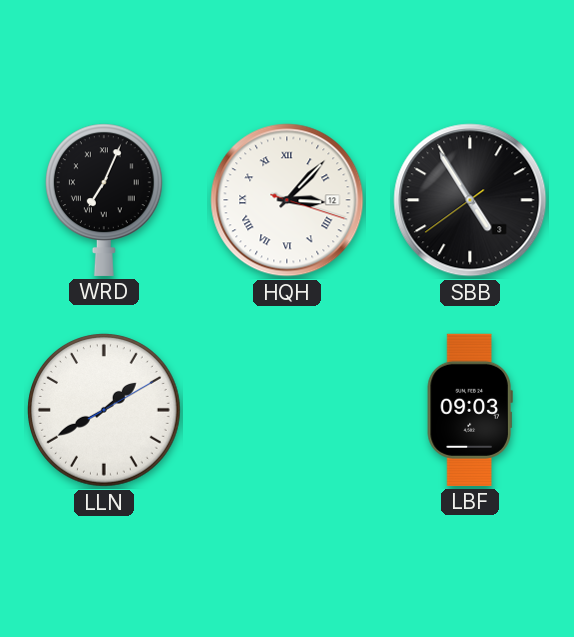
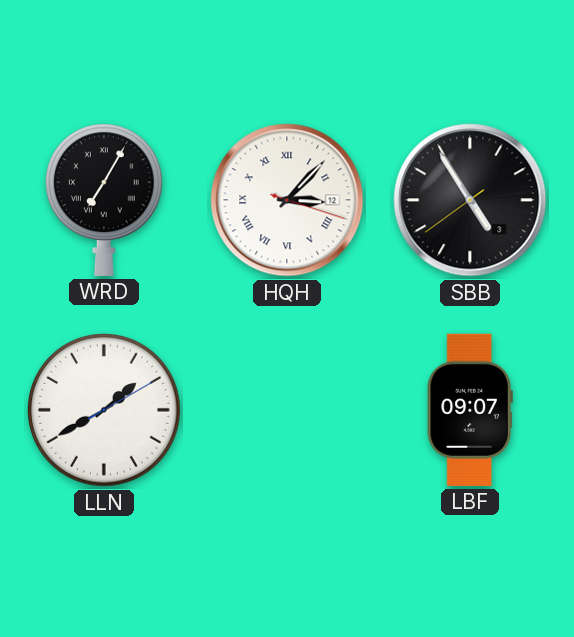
WRD: 7:04 -> 7:05 (104, 200)
LBF: 09:03 -> 09:07 (470, 410)
